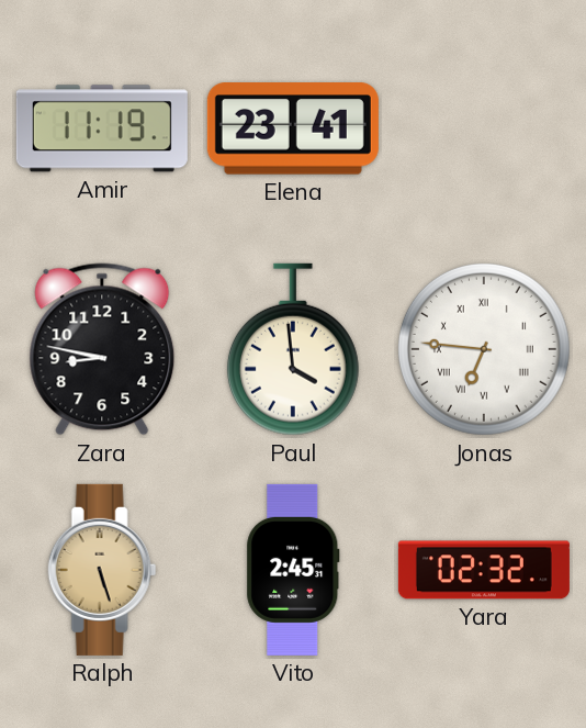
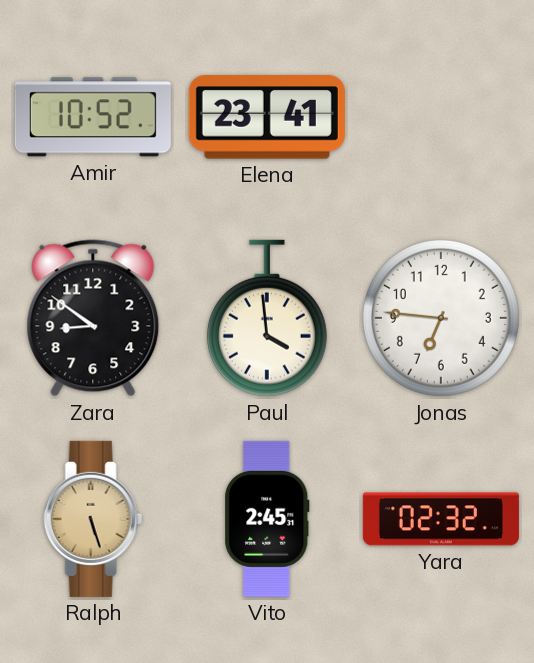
Amir: 11:19 -> 10:52 (93, 117)
Zara: 8:47 -> 8:51 (93, 318)
Jonas numerals: Roman -> Arabic (441, 318)
